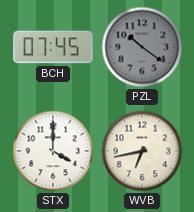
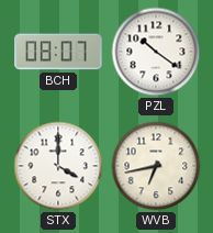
BCH: 07:45 -> 08:07 (59, 52)
PZL dial: grey -> white (156, 52)
